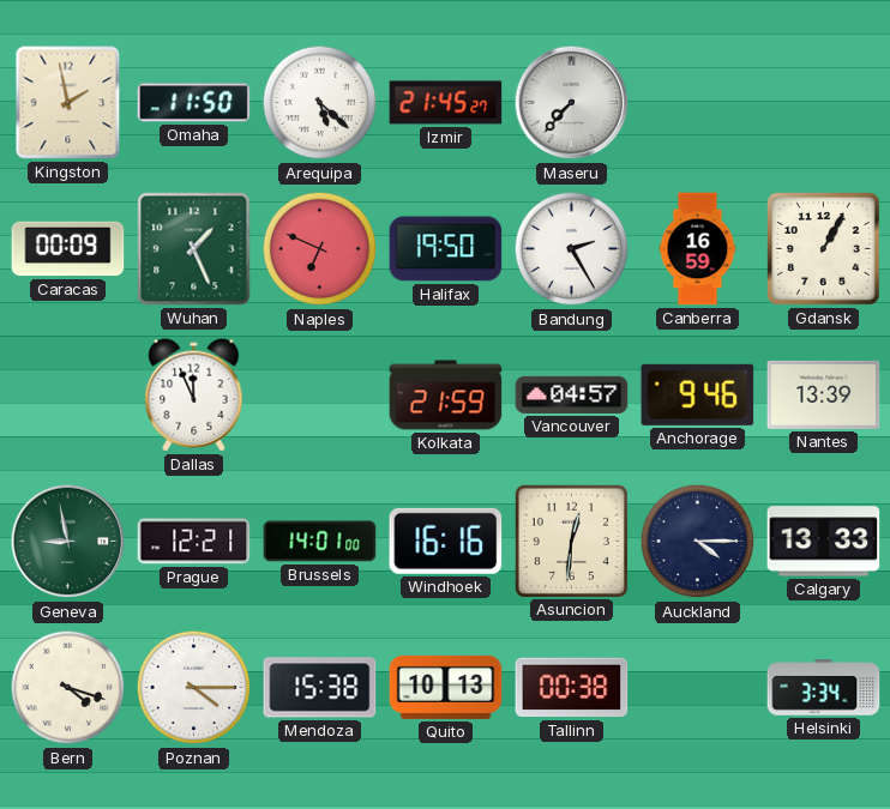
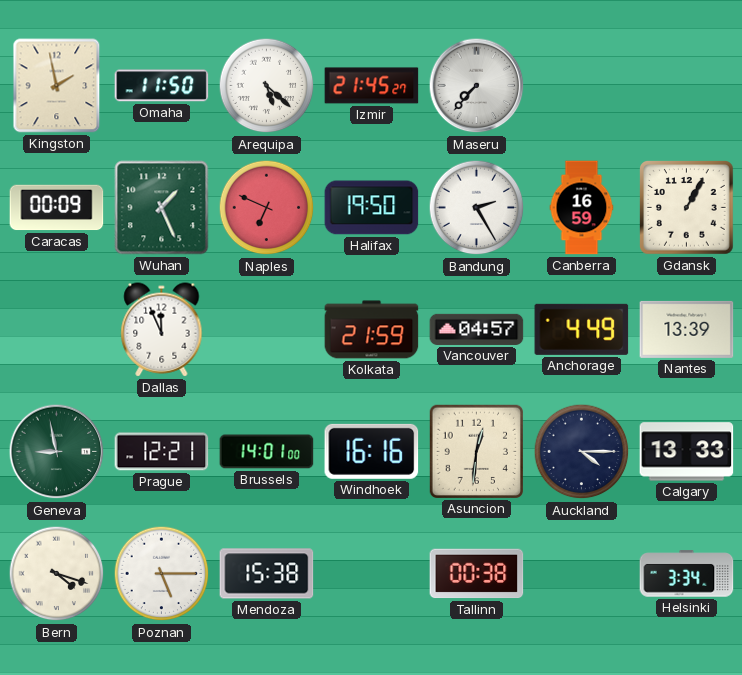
Anchorage: 9:46 -> 4:49 (582, 329)
Poznan: 4:15 -> 5:15 (162, 574)
Quito: 10:13 -> none (446, 687)
